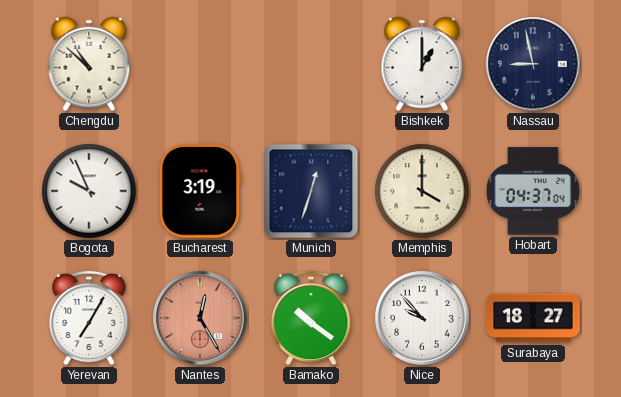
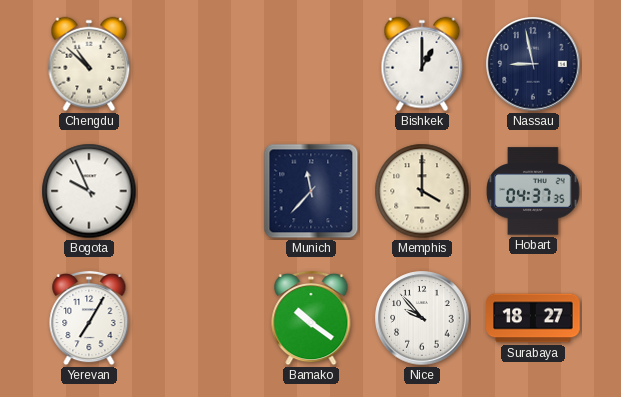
Bucharest: 3:19 -> none (200, 191)
Munich: 12:33 -> 11:37 (311, 191)
Hobart: 04:37:04 -> 04:37:35 (533, 191)
Nantes: 12:25 -> none (200, 318)
